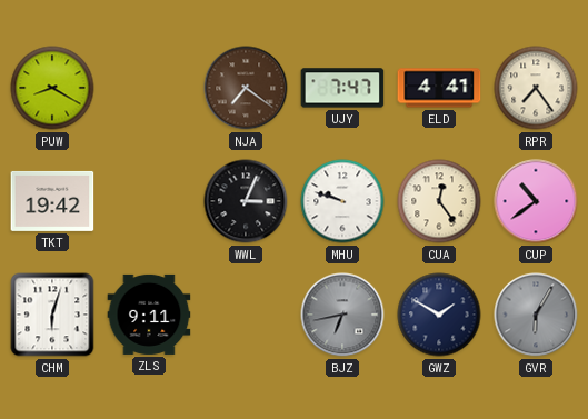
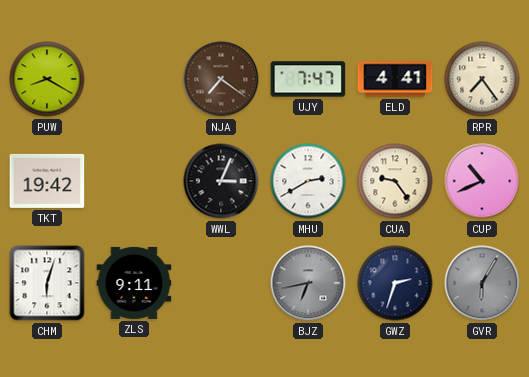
MHU: 9:48 -> 2:40 (308, 181)
CUA: 12:24 -> 9:24 (395, 181)
CUP: 10:39 -> 10:41 (482, 181)
GWZ: 1:50 -> 2:33 (395, 283)
